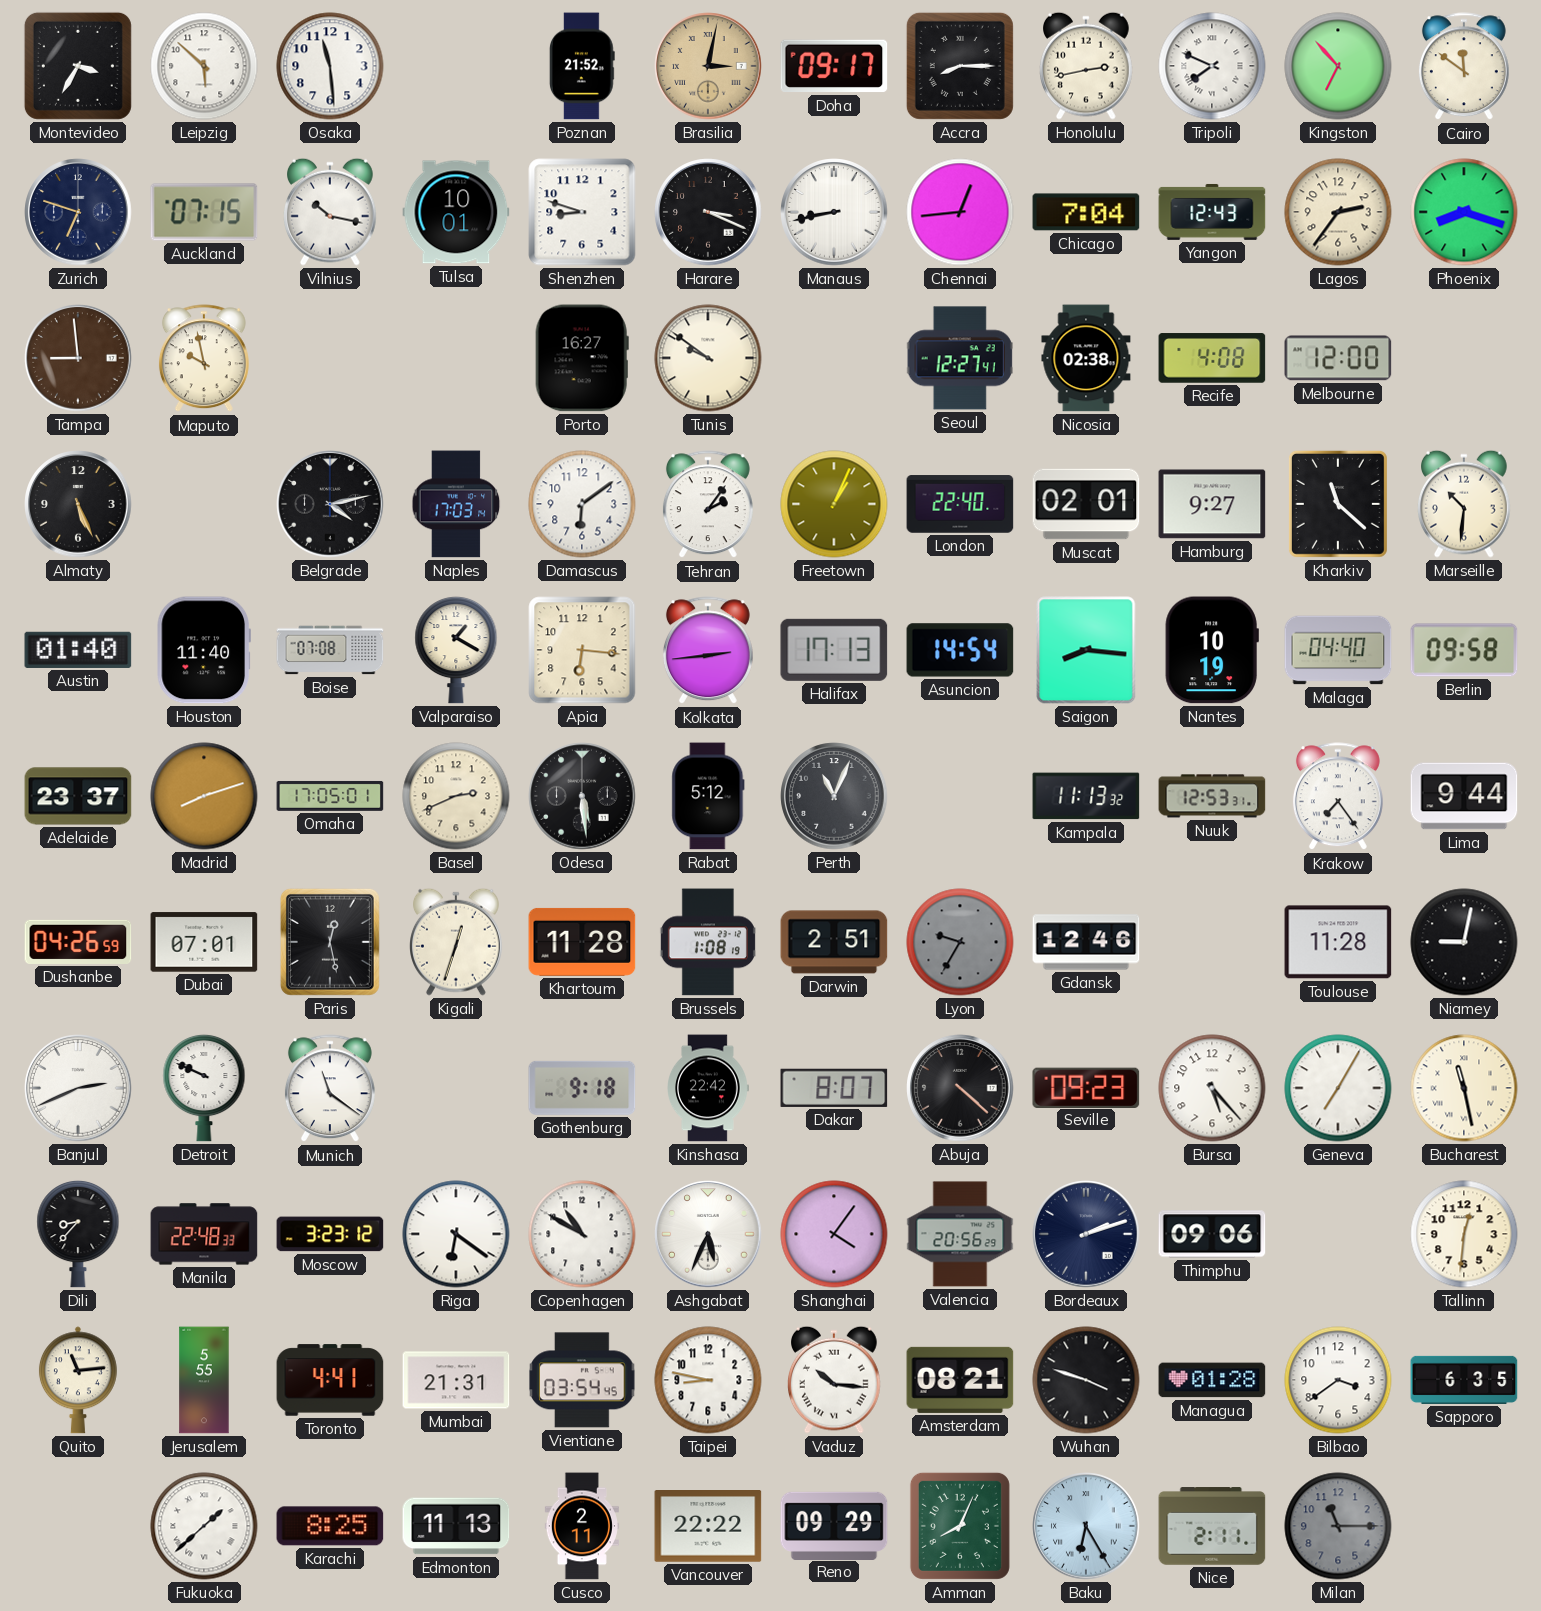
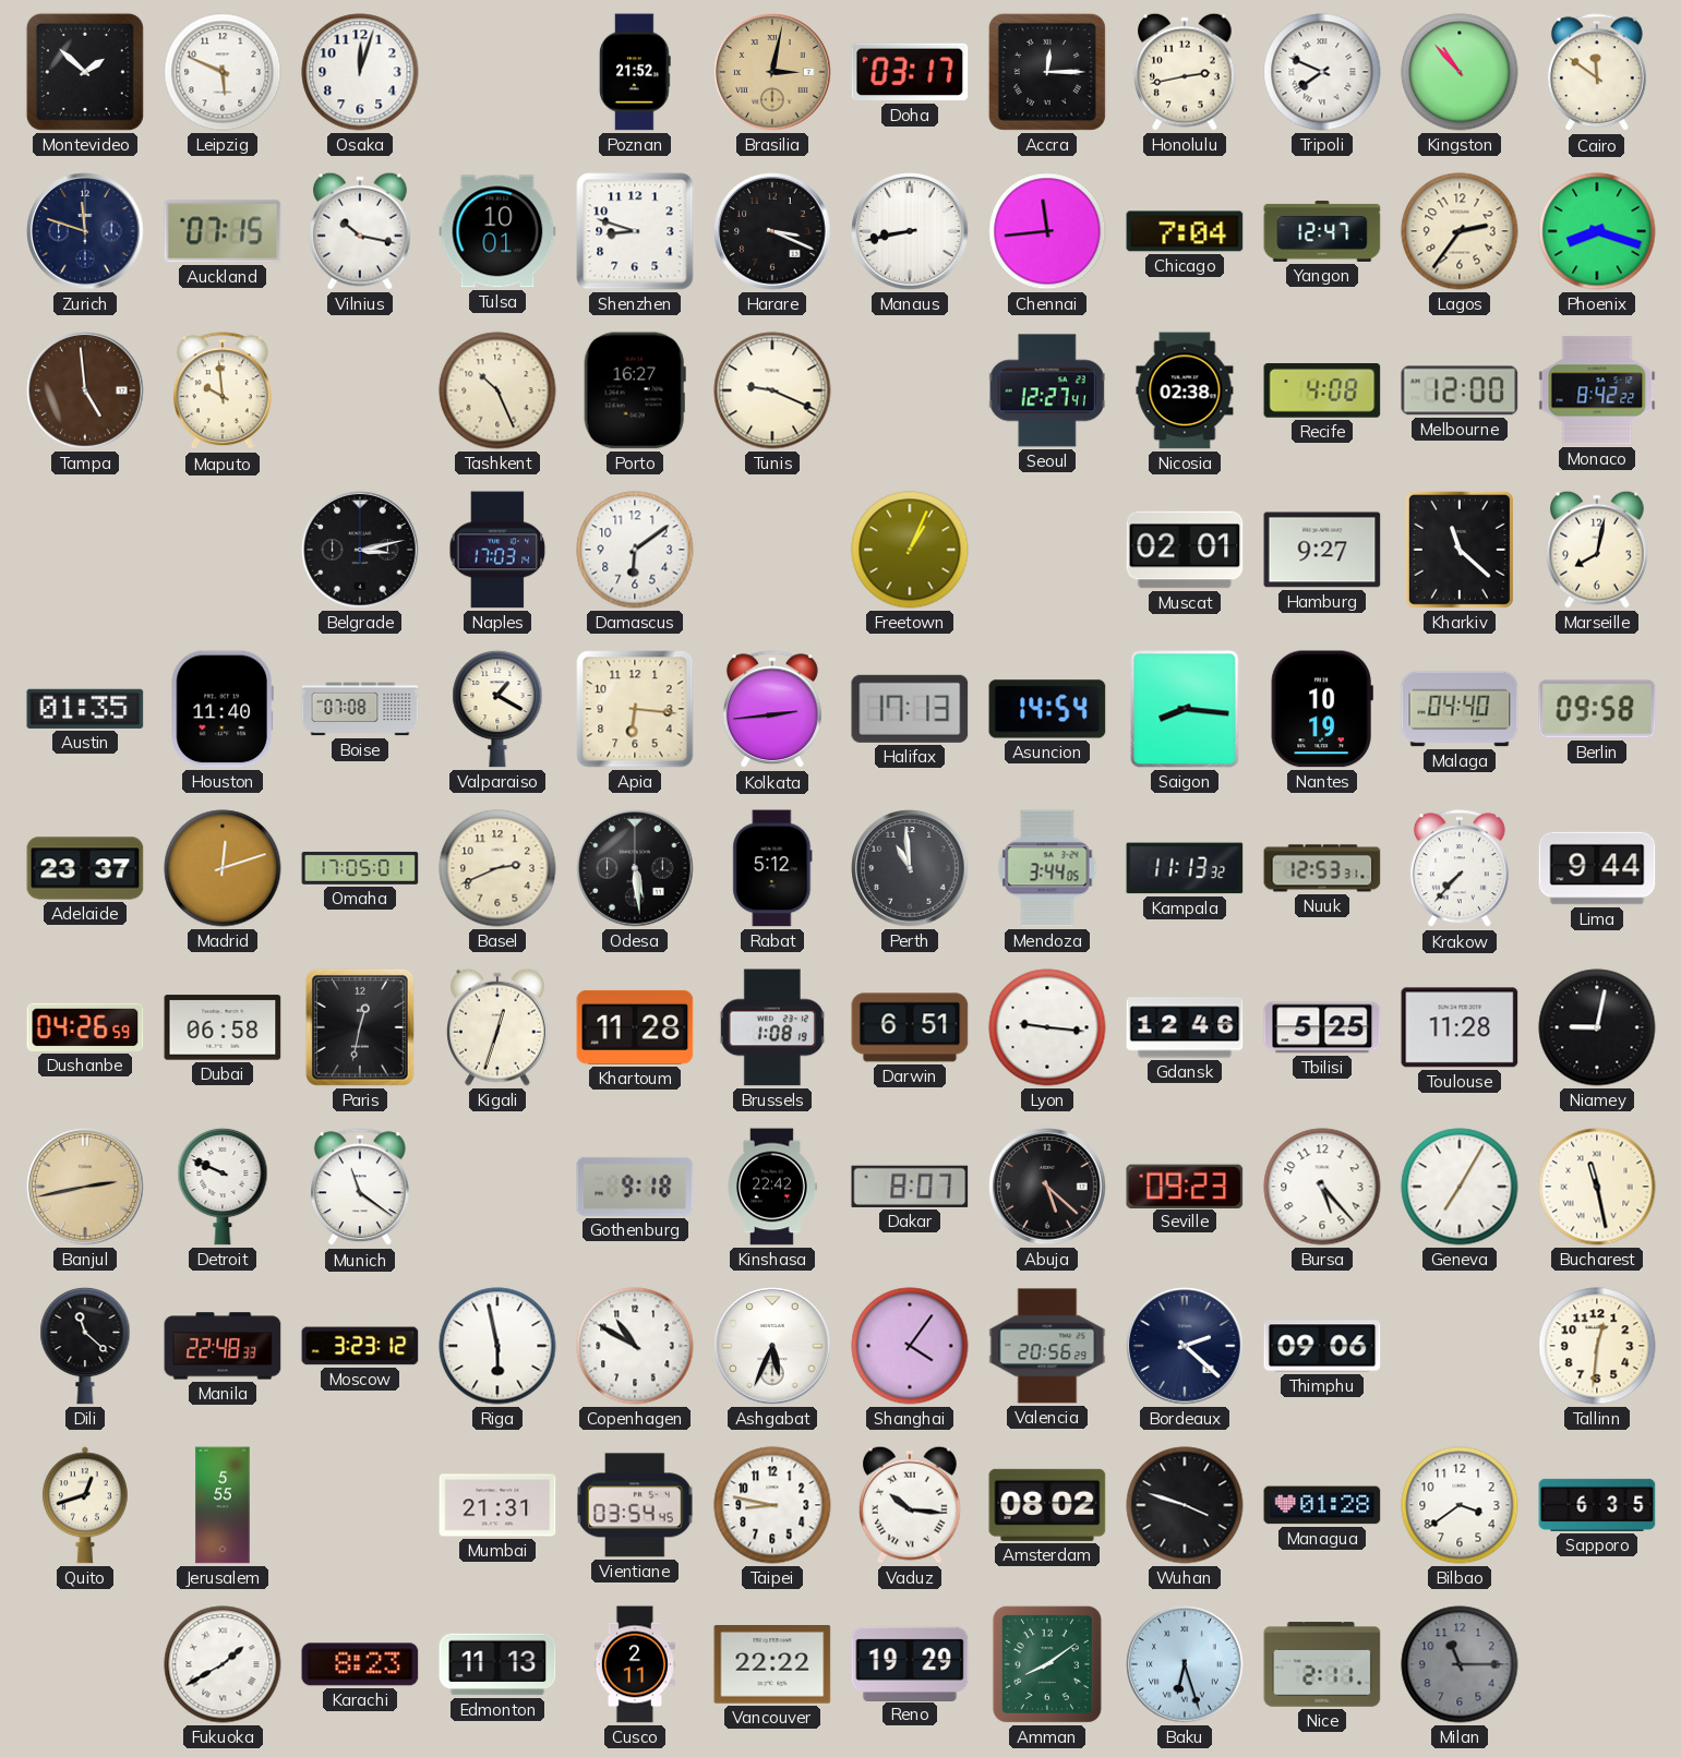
Montevideo: 3:35 -> 1:52 (85, 72)
Leipzig: 5:52 -> 5:49 (223, 72)
Osaka: 11:29 -> 12:03 (360, 72)
Doha: 09:17 -> 03:17 (910, 72)
Accra: 8:15 -> 12:15 (1047, 72)
Kingston: 6:53 -> 10:53 (1460, 72)
Zurich: 6:48 -> 11:48 (85, 231)
Chennai: 12:44 -> 11:44 (1047, 231)
Yangon: 12:43 -> 12:47 (1322, 231)
Tampa: 8:59 -> 4:59 (85, 390)
Maputo: 9:58 -> 9:59 (223, 392)
Tashkent: none -> 10:26 (497, 390)
Tunis: 9:51 -> 9:19 (772, 390)
Monaco: none -> 8:42 (1597, 390)
Almaty: 5:26 -> none (78, 504)
Belgrade: 4:13 -> 3:13 (360, 550)
Tehran: 2:06 -> none (708, 505)
London: 22:40 -> none (960, 504)
Marseille: 10:31 -> 8:02 (1598, 550)
Austin: 01:40 -> 01:35 (85, 709)
Madrid: 8:12 -> 12:12 (223, 868)
Perth: 11:04 -> 10:59 (910, 868)
Mendoza: none -> 3:44 (1047, 868)
Krakow: 7:24 -> 7:37 (1460, 869)
Dubai: 07:01 -> 06:58 (223, 1027)
Paris: 12:28 -> 12:32 (360, 1027)
Darwin: 2:51 -> 6:51 (910, 1027)
Lyon: 9:35 -> 9:16 (1047, 1027)
Lyon dial: grey -> white (1047, 1027)
Tbilisi: none -> 5:25 (1322, 1027)
Banjul: 2:41 -> 2:43 (85, 1187)
Banjul dial: white -> champagne (85, 1187)
Abuja: 4:22 -> 5:22 (1047, 1187)
Dili: 8:37 -> 11:22 (85, 1346)
Riga: 6:21 -> 5:58 (497, 1346)
Bordeaux: 2:12 -> 2:22 (1185, 1346)
Quito: 11:14 -> 12:42 (85, 1505)
Toronto: 4:41 -> none (330, 1380)
Amsterdam: 08:21 -> 08:02 (1047, 1505)
Fukuoka: 1:38 -> 1:40 (223, 1664)
Karachi: 8:25 -> 8:23 (360, 1664)
Reno: 09:29 -> 19:29 (910, 1663)
Amman: 8:04 -> 8:09 (1047, 1664)
Baku: 6:25 -> 6:27 (1185, 1664)
